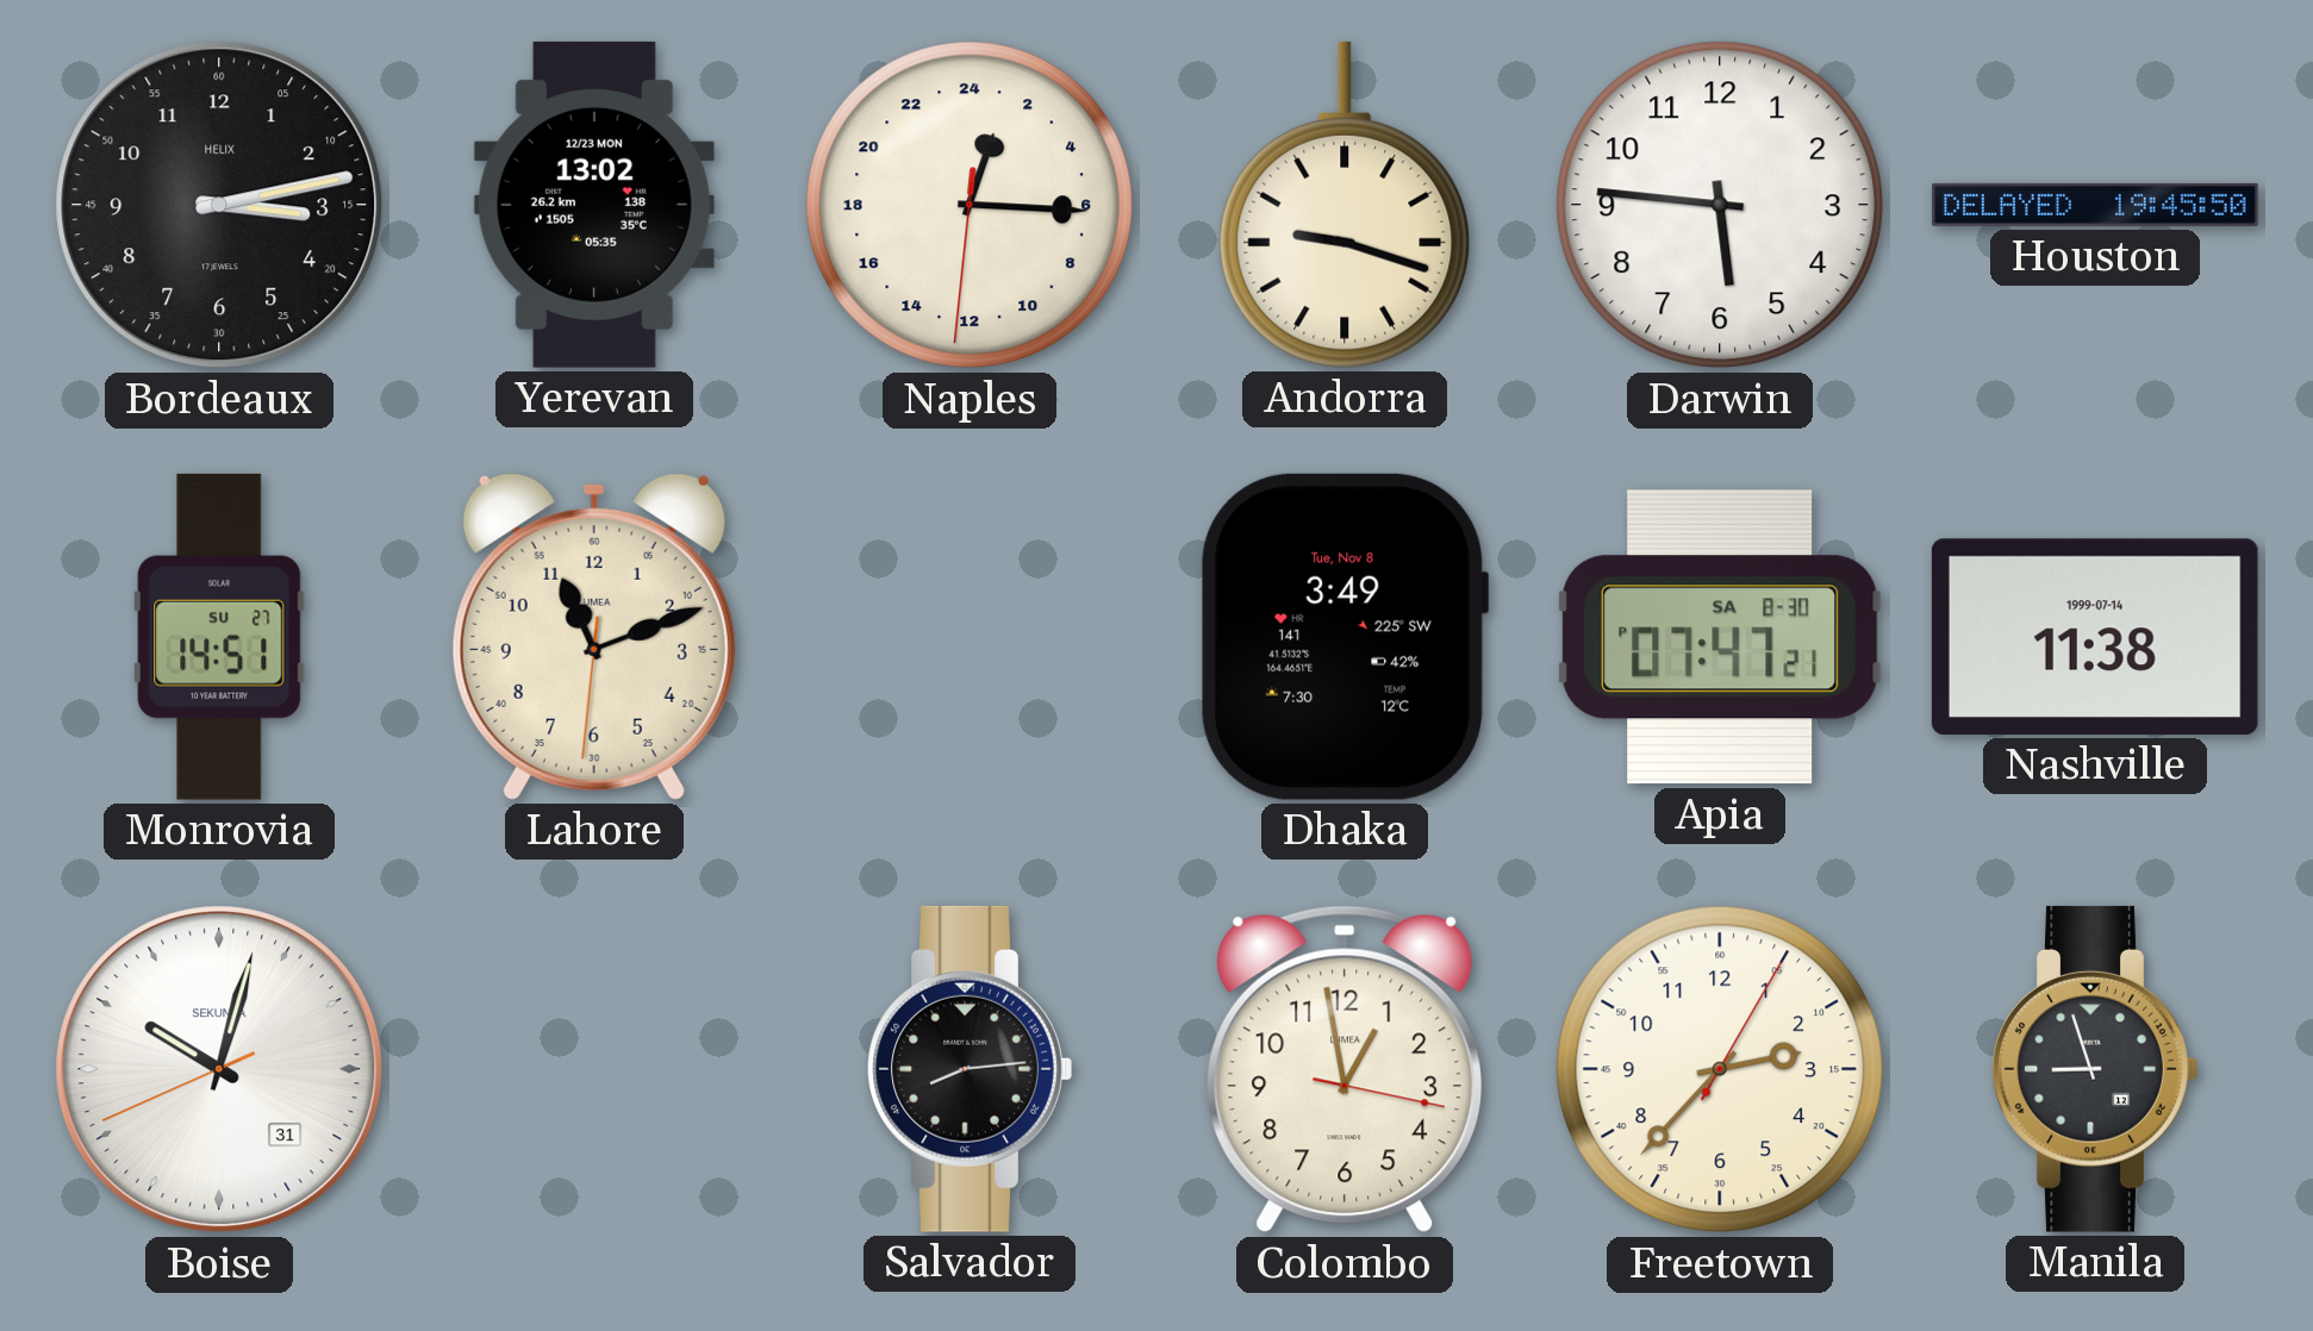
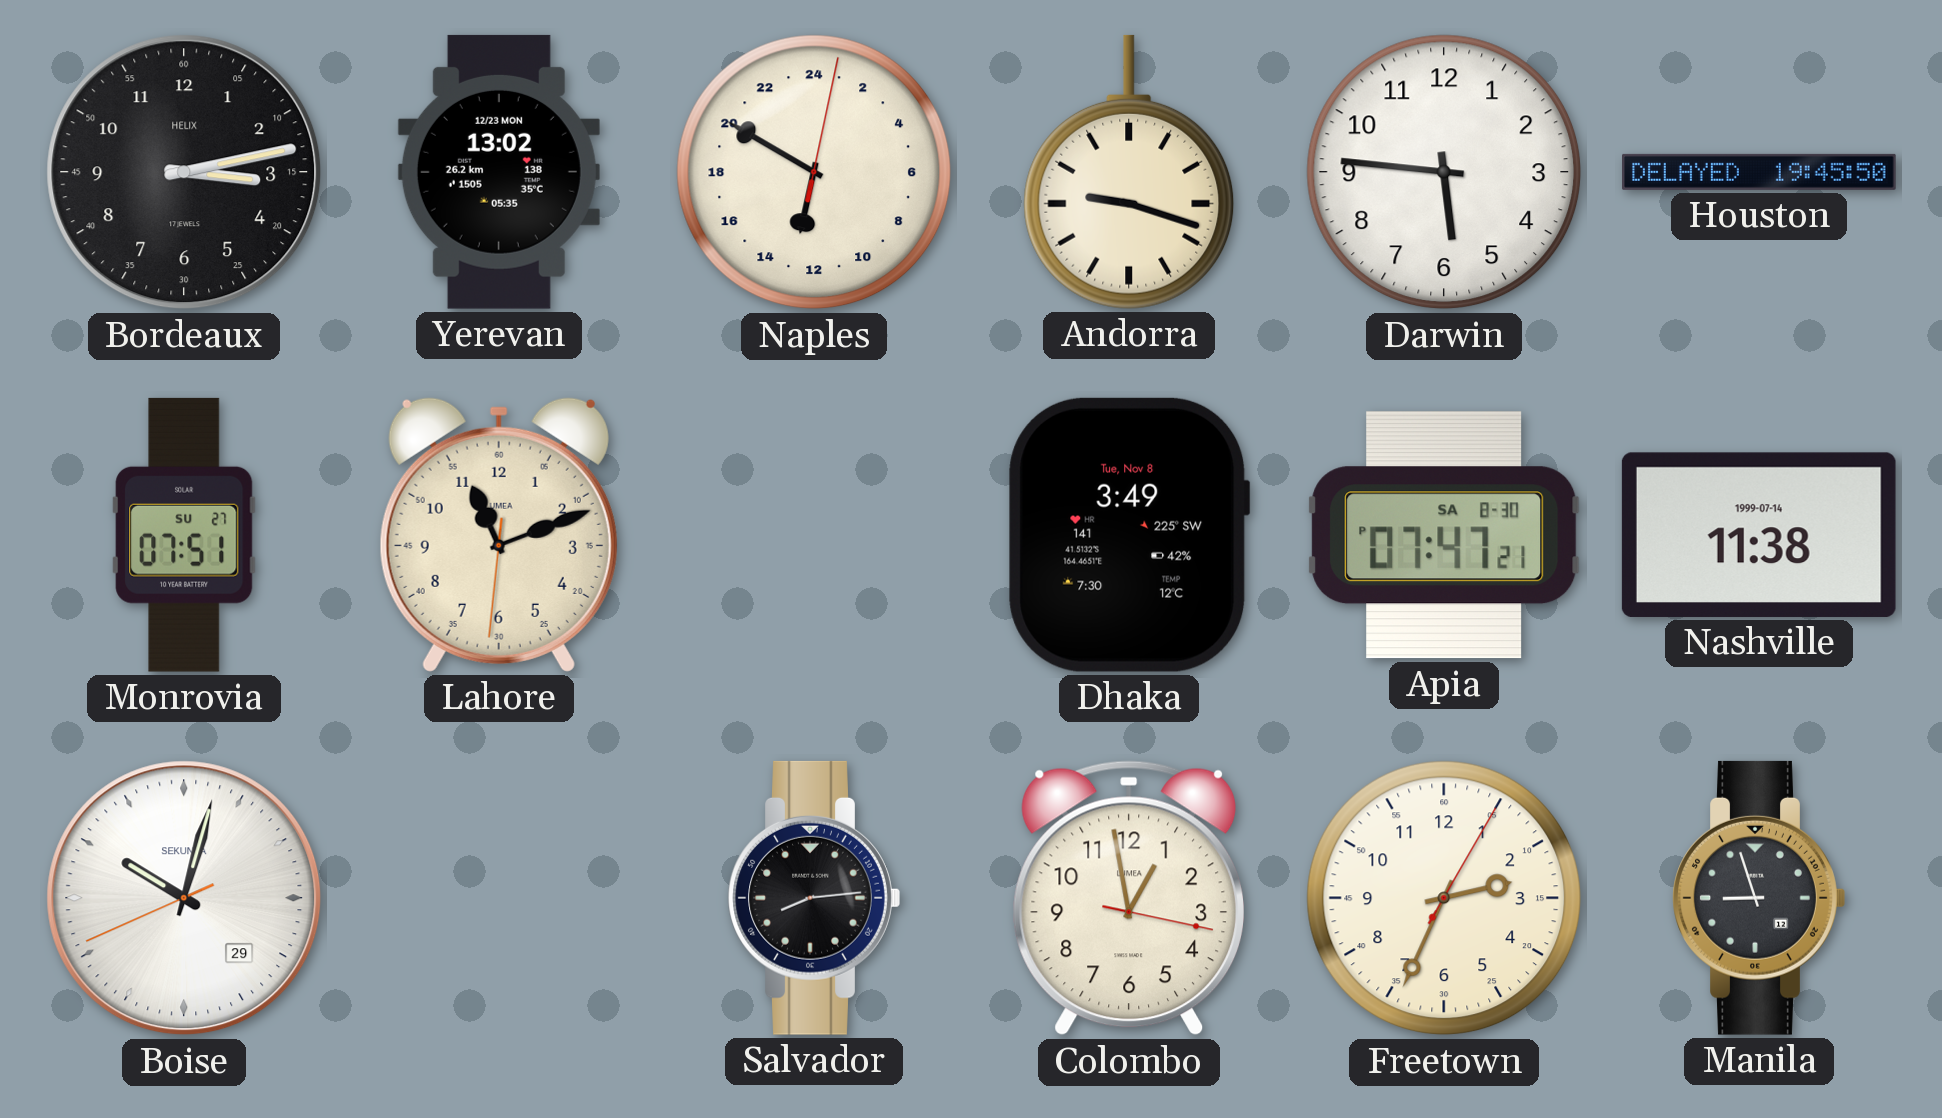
Naples: 1:15 -> 12:50 (814, 172)
Monrovia: 14:51 -> 07:51 (184, 535)
Boise date: 31 -> 29 (184, 898)
Freetown: 2:37 -> 2:34 (1444, 898)
